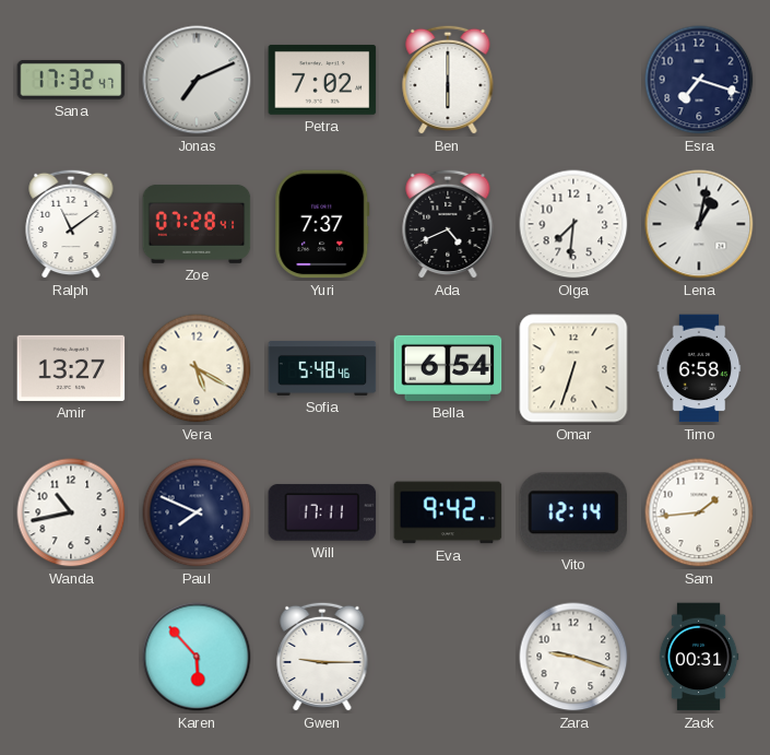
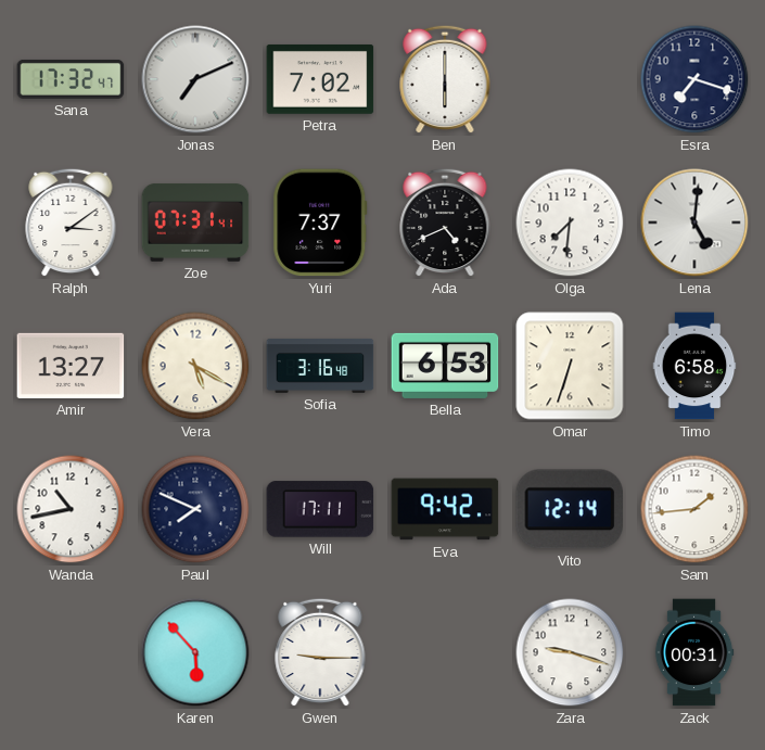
Ralph: 11:09 -> 3:09 (71, 223)
Zoe: 07:28 -> 07:31 (195, 223)
Lena: 1:02 -> 5:01 (694, 223)
Sofia: 5:48 -> 3:16 (320, 366)
Bella: 6:54 -> 6:53 (445, 366)
